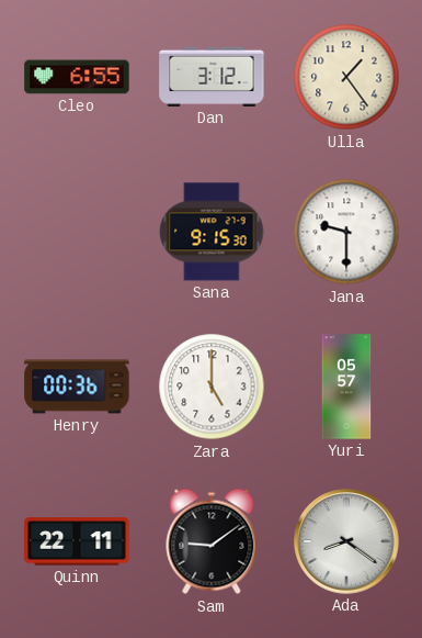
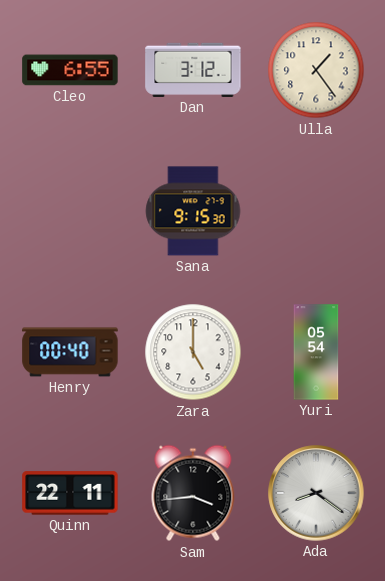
Jana: 9:30 -> none (346, 232)
Henry: 00:36 -> 00:40 (70, 352)
Yuri: 05:57 -> 05:54 (316, 352)
Sam: 9:09 -> 3:44 (193, 493)
